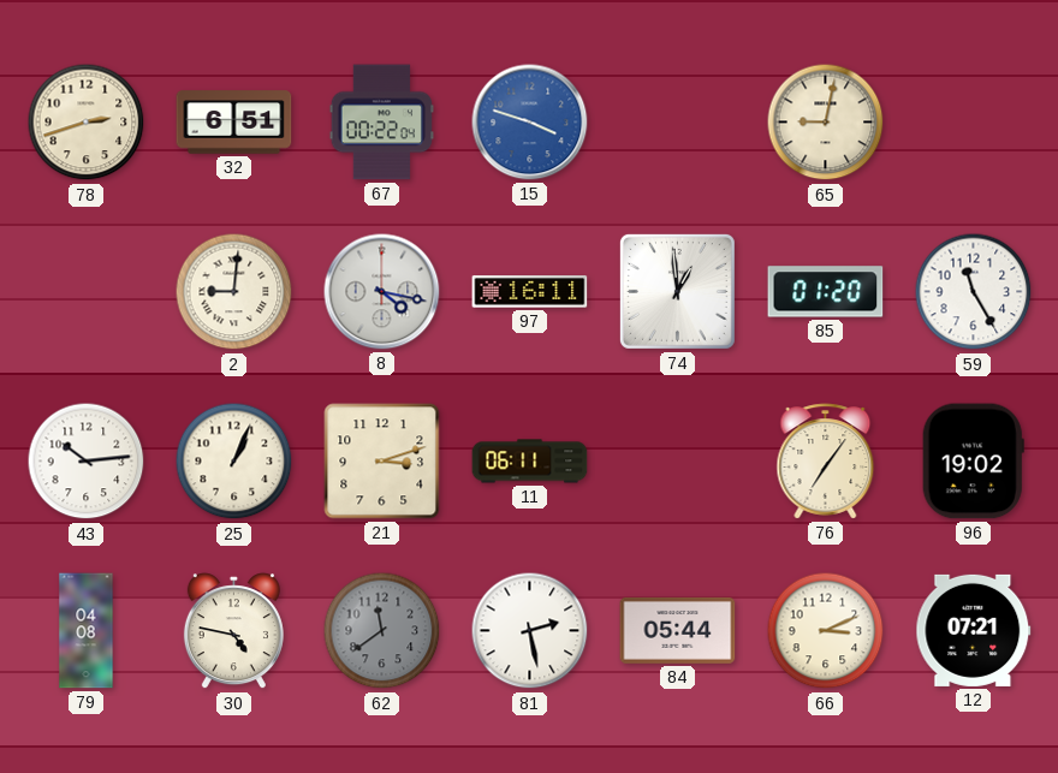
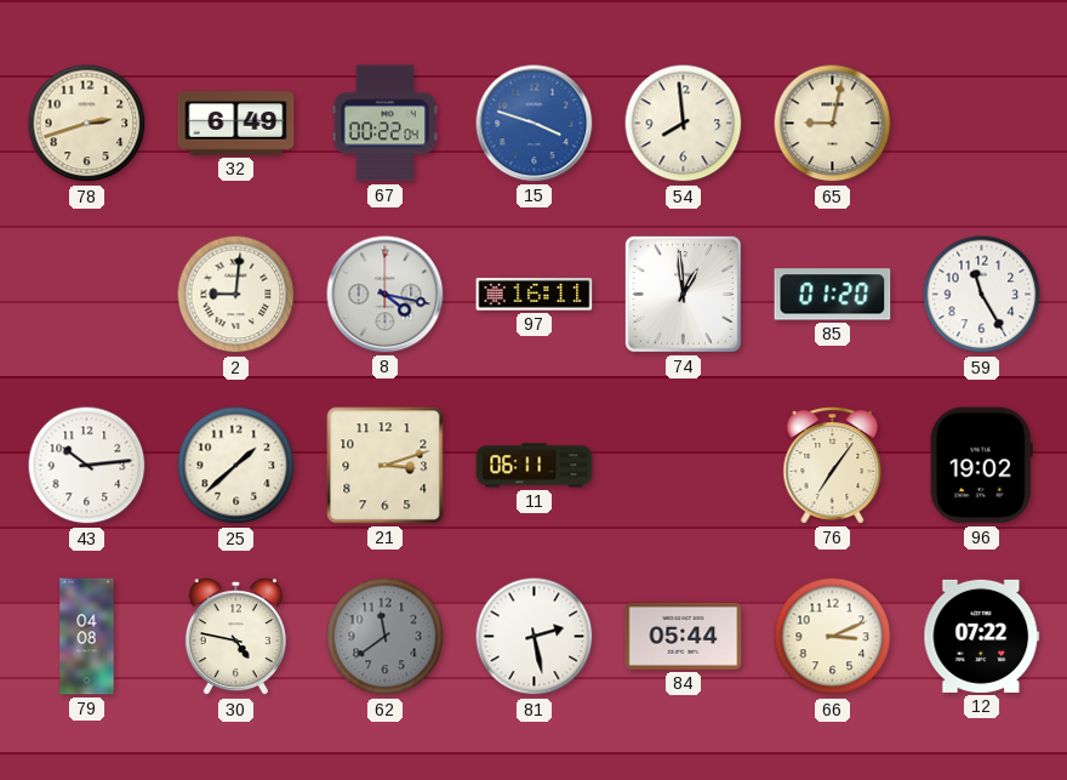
32: 6:51 -> 6:49 (236, 124)
54: none -> 7:59 (684, 124)
25: 1:04 -> 1:38 (236, 466)
12: 07:21 -> 07:22 (982, 636)
